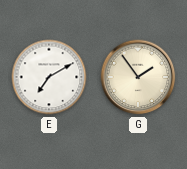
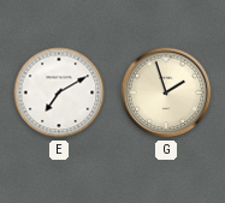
G: 1:54 -> 1:57 (166, 92)
